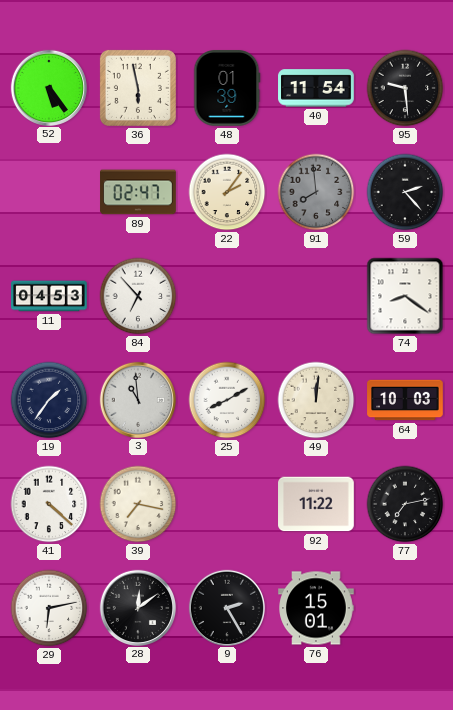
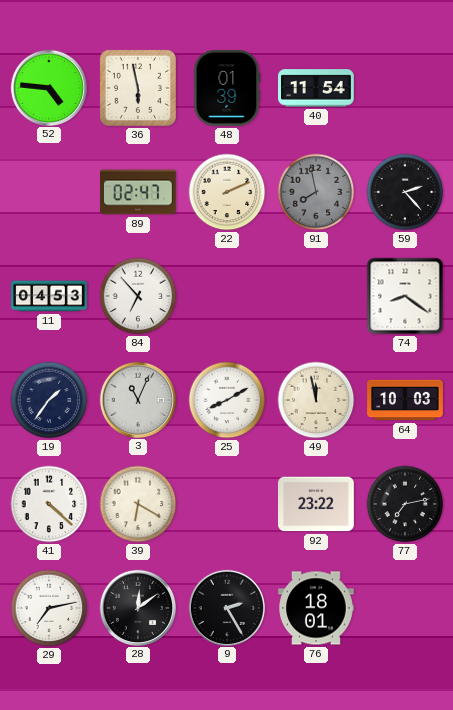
52: 5:24 -> 4:46 (48, 87)
95: 9:29 -> none (405, 88)
22: 2:06 -> 2:11 (227, 192)
91: 7:59 -> 7:58 (316, 192)
3: 10:59 -> 11:04 (137, 399)
49: 12:01 -> 11:58 (316, 400)
39: 7:17 -> 6:20 (138, 504)
92: 11:22 -> 23:22 (316, 504)
29: 6:13 -> 7:13 (49, 608)
76: 15:01 -> 18:01 (316, 608)
